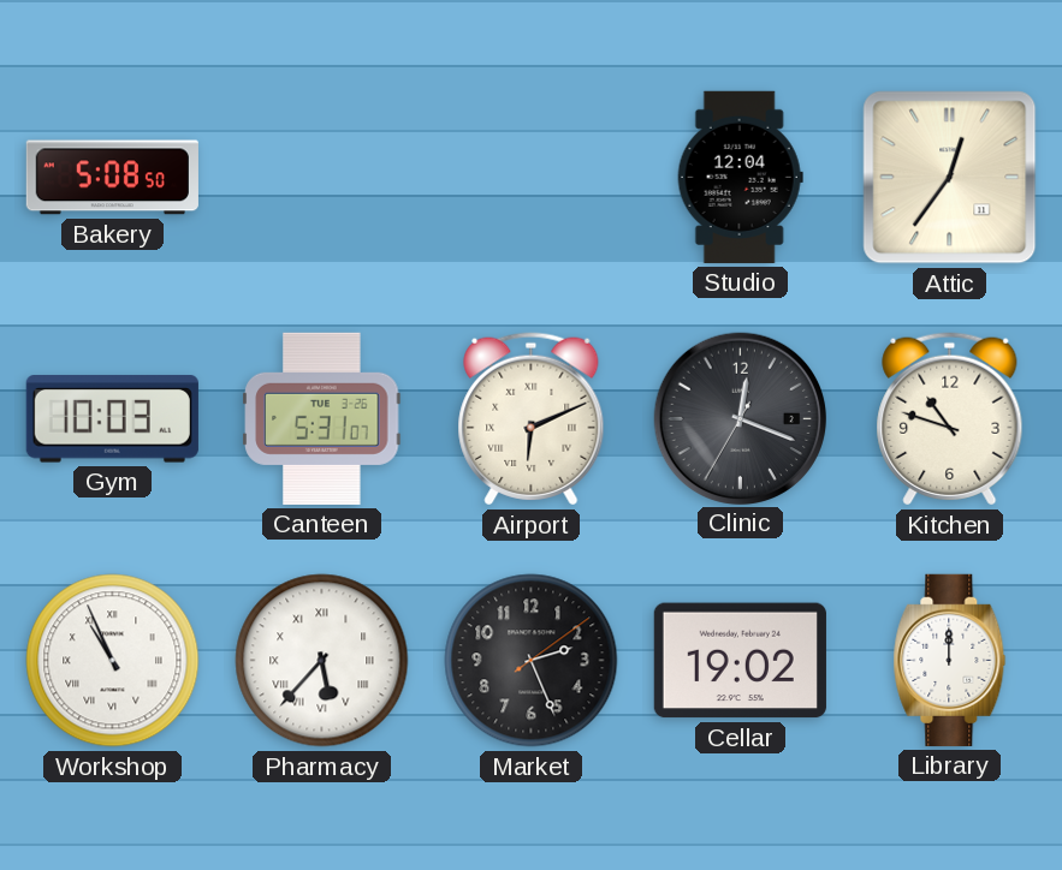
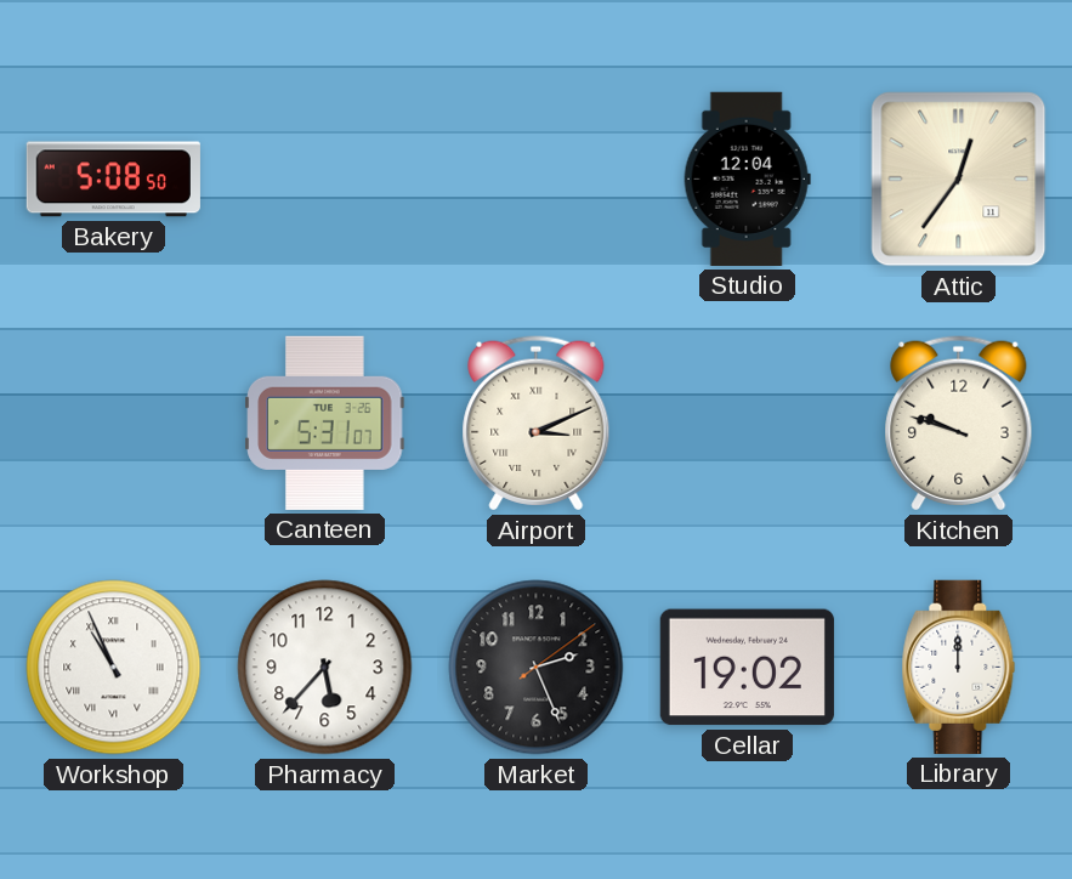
Gym: 10:03 -> none (112, 419)
Airport: 6:11 -> 3:11 (537, 424)
Clinic: 12:18 -> none (740, 418)
Kitchen: 10:48 -> 9:48 (959, 424)
Pharmacy numerals: Roman -> Arabic (325, 668)
